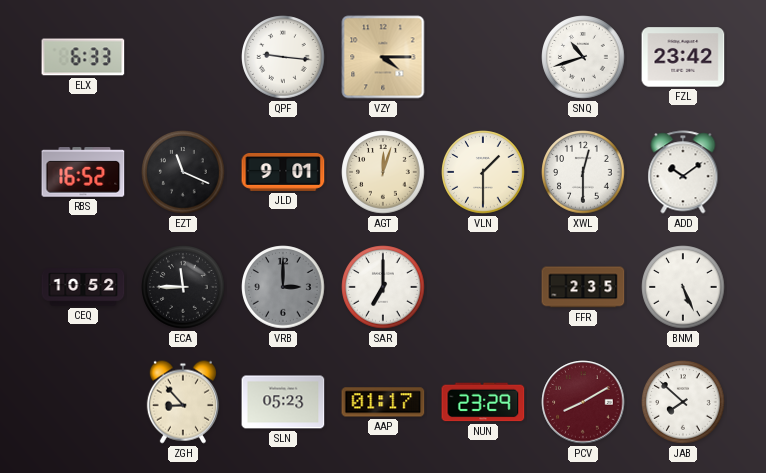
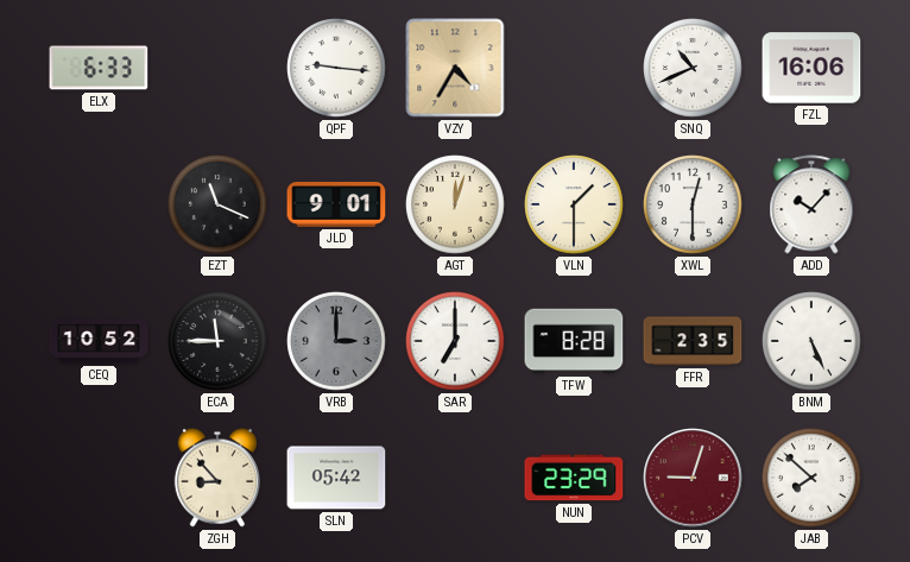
VZY: 4:15 -> 4:35 (455, 68)
SNQ: 10:42 -> 10:41 (693, 68)
FZL: 23:42 -> 16:06 (811, 68)
RBS: 16:52 -> none (83, 172)
ADD: 10:09 -> 10:07 (811, 204)
TFW: none -> 8:28 (574, 341)
SLN: 05:23 -> 05:42 (336, 478)
AAP: 01:17 -> none (383, 402)
PCV: 8:10 -> 9:03 (693, 478)
